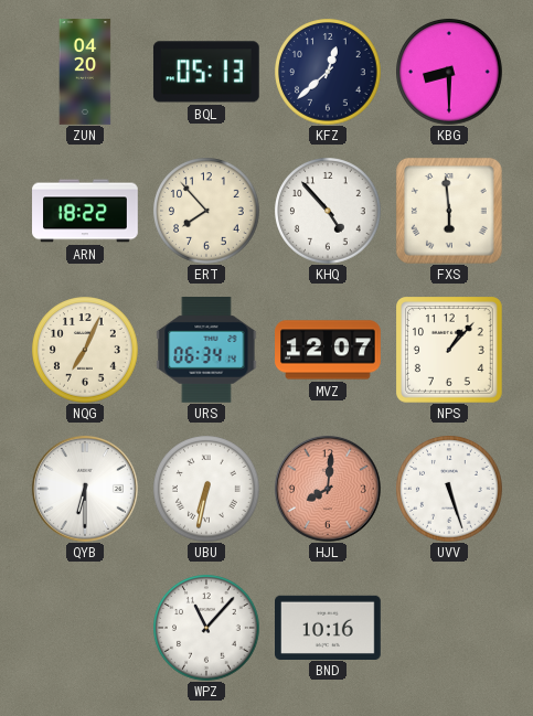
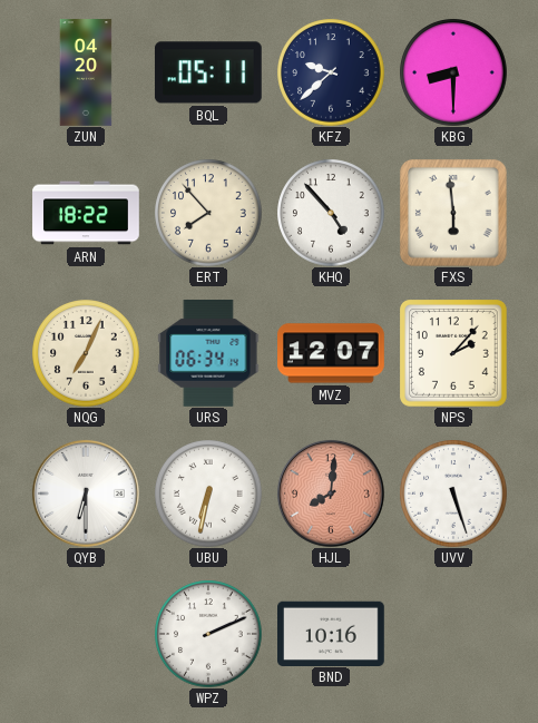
BQL: 05:13 -> 05:11 (208, 72)
KFZ: 12:38 -> 9:38 (331, 72)
NPS: 1:07 -> 2:07 (454, 354)
WPZ: 11:07 -> 2:11 (208, 634)
